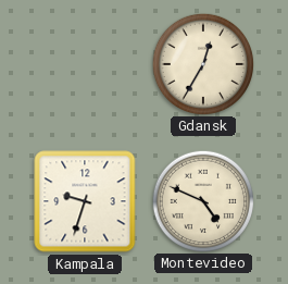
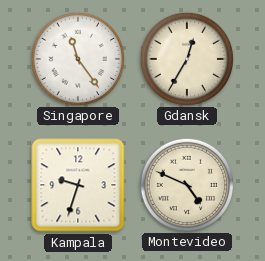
Singapore: none -> 11:24 (77, 58)
